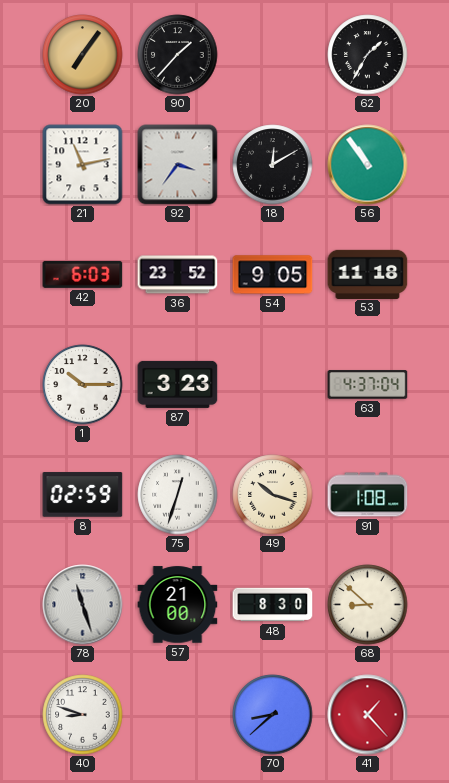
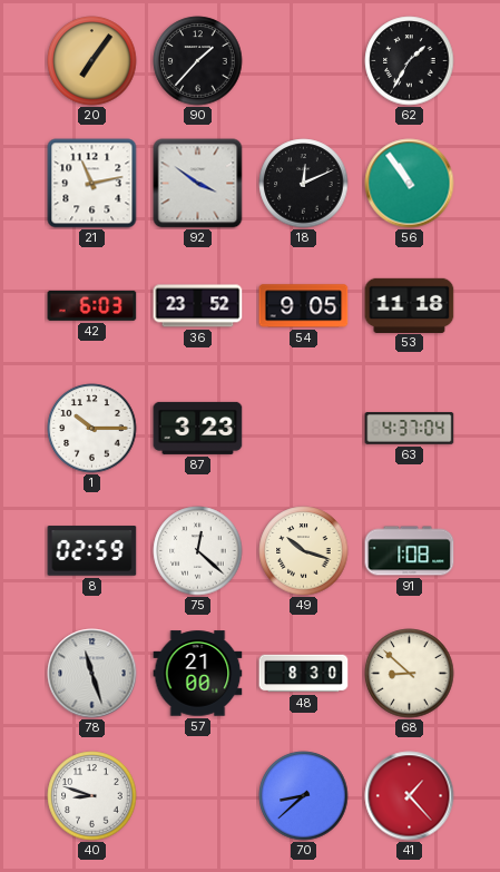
92: 3:36 -> 3:51 (198, 184)
18: 12:10 -> 12:11 (304, 184)
75: 12:33 -> 12:22 (198, 551)
